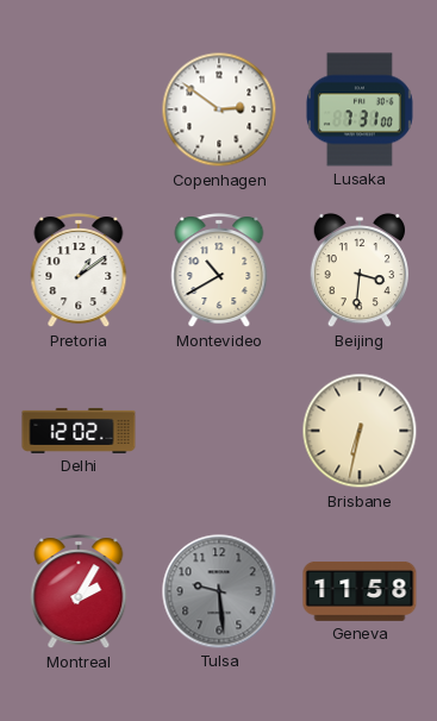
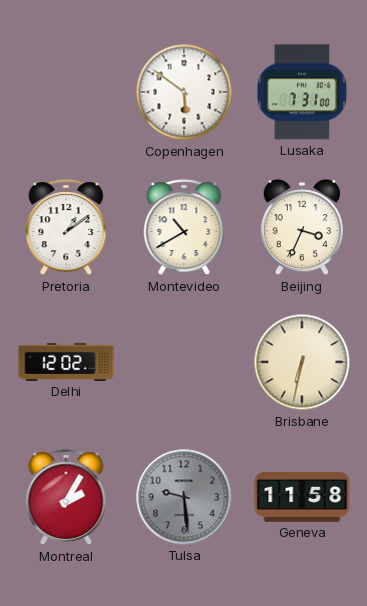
Copenhagen: 2:51 -> 5:51 (184, 92)
Beijing: 3:31 -> 3:34 (301, 227)
